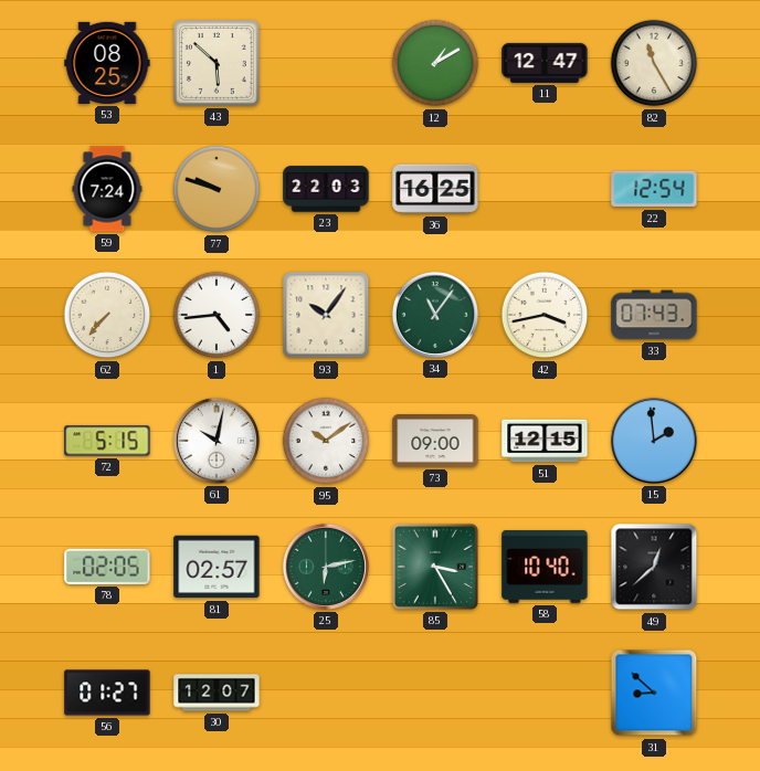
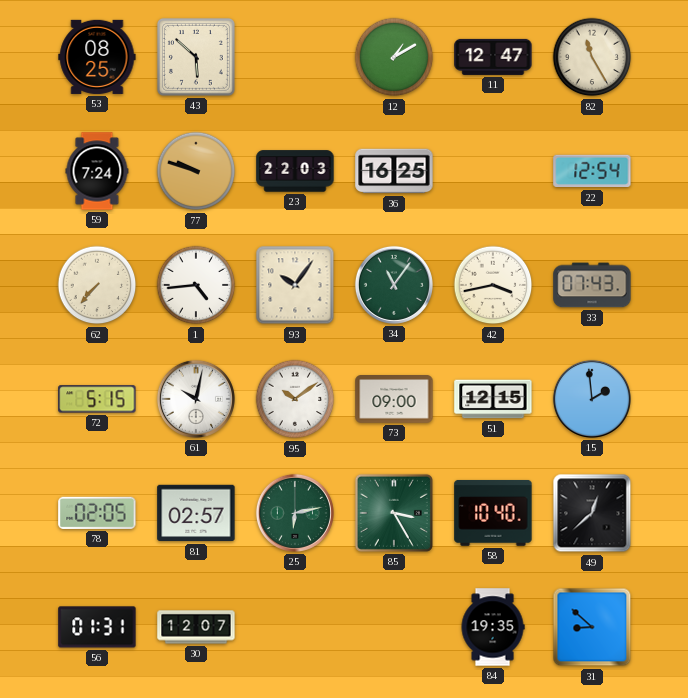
56: 01:27 -> 01:31 (97, 627)
84: none -> 19:35 (493, 627)
